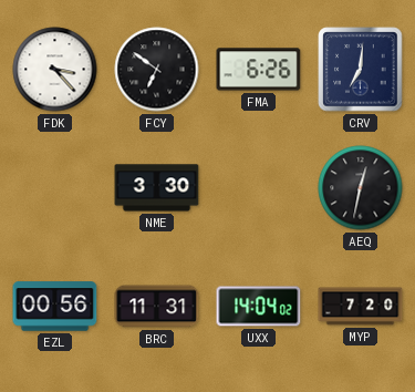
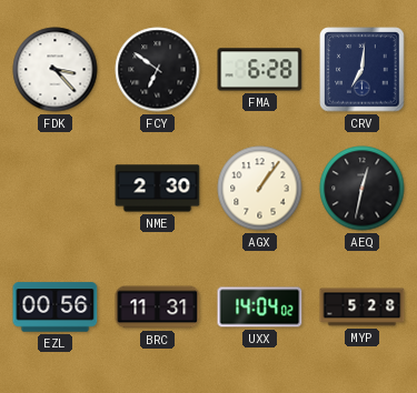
FMA: 6:26 -> 6:28 (260, 70)
NME: 3:30 -> 2:30 (158, 189)
AGX: none -> 1:06 (260, 189)
MYP: 7:20 -> 5:28 (363, 308)
